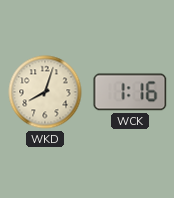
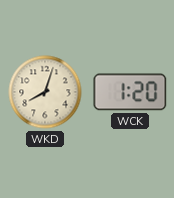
WCK: 1:16 -> 1:20 (130, 92)
